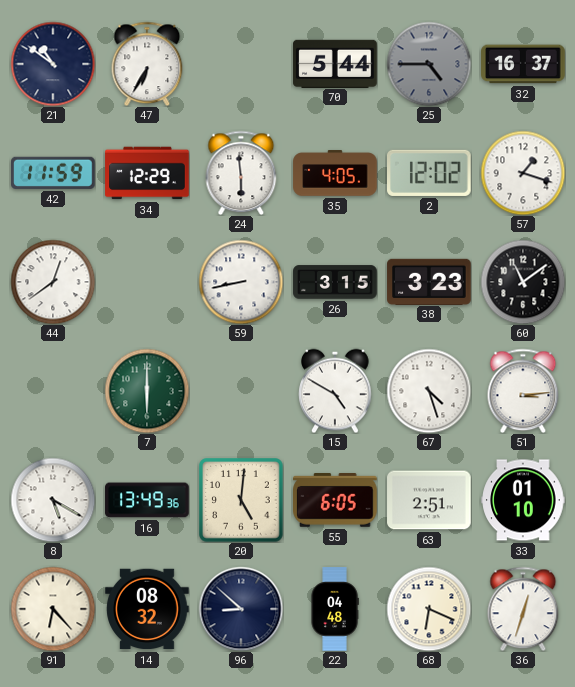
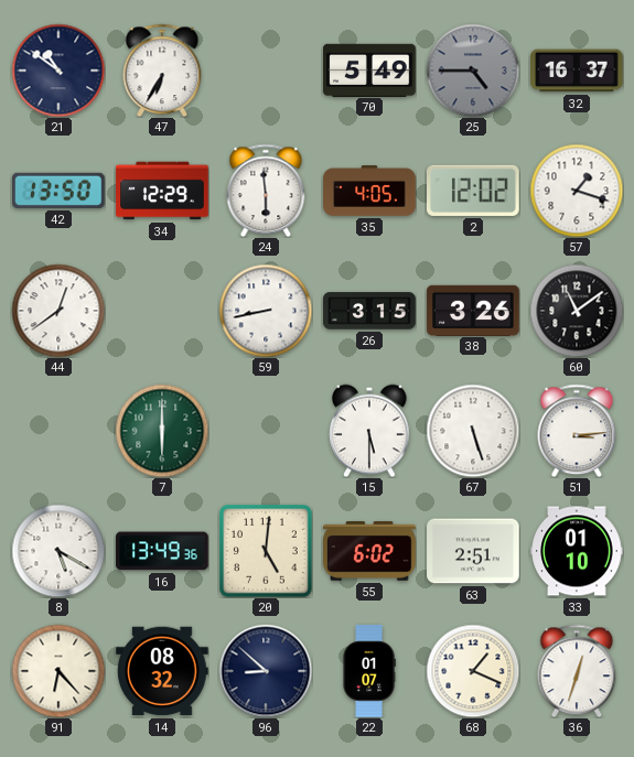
70: 5:44 -> 5:49 (369, 69)
42: 11:59 -> 13:50 (60, 191)
38: 3:23 -> 3:26 (473, 310)
15: 4:50 -> 5:30 (369, 431)
67: 4:27 -> 5:27 (473, 431)
55: 6:05 -> 6:02 (369, 552)
22: 04:48 -> 01:07 (369, 671)
68: 6:19 -> 1:19 (473, 671)
